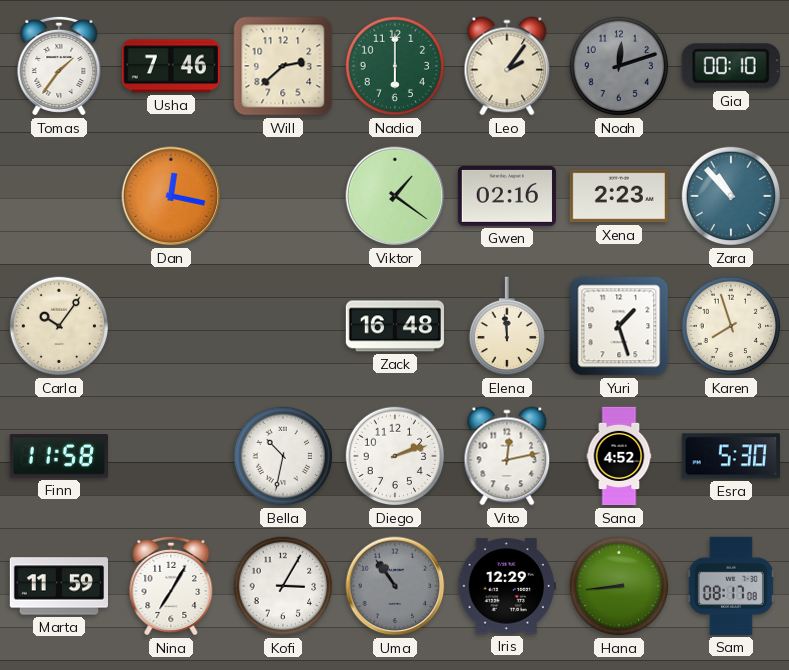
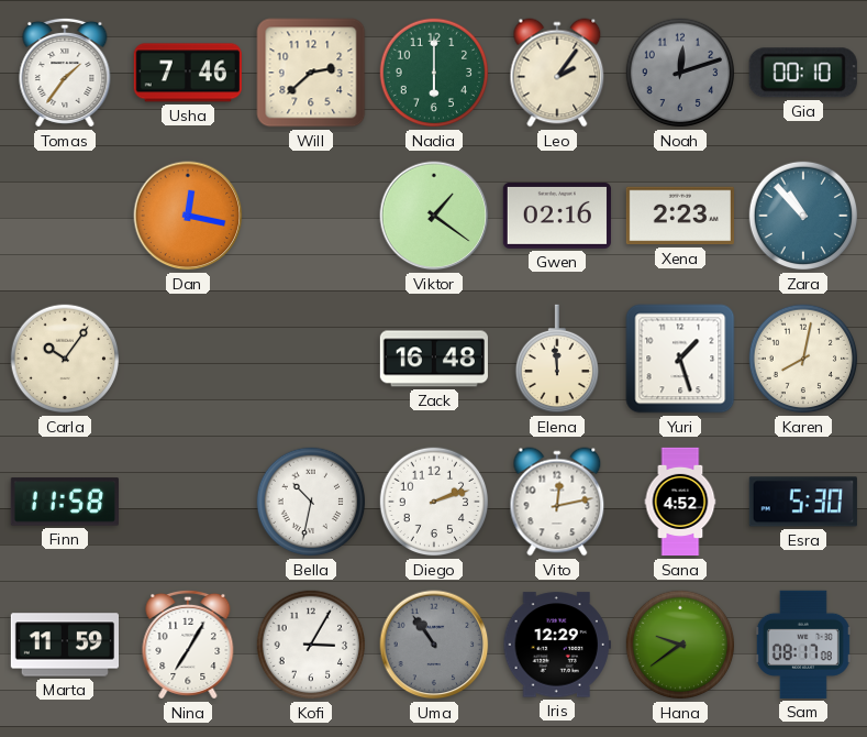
Karen: 7:57 -> 8:02 (803, 359)
Hana: 8:44 -> 9:39 (680, 645)
